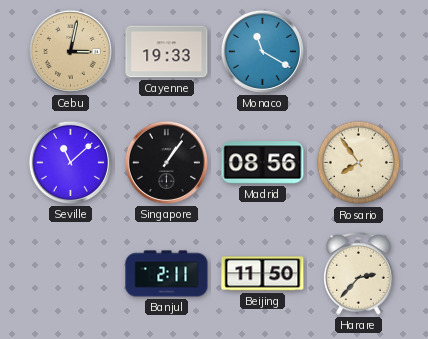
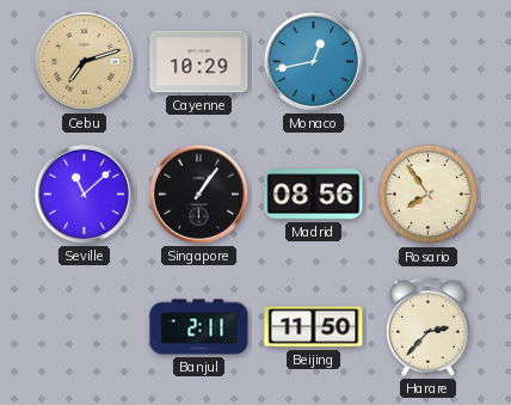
Cebu: 3:02 -> 7:12 (84, 61)
Cayenne: 19:33 -> 10:29 (199, 62)
Monaco: 11:20 -> 12:43 (313, 61)
